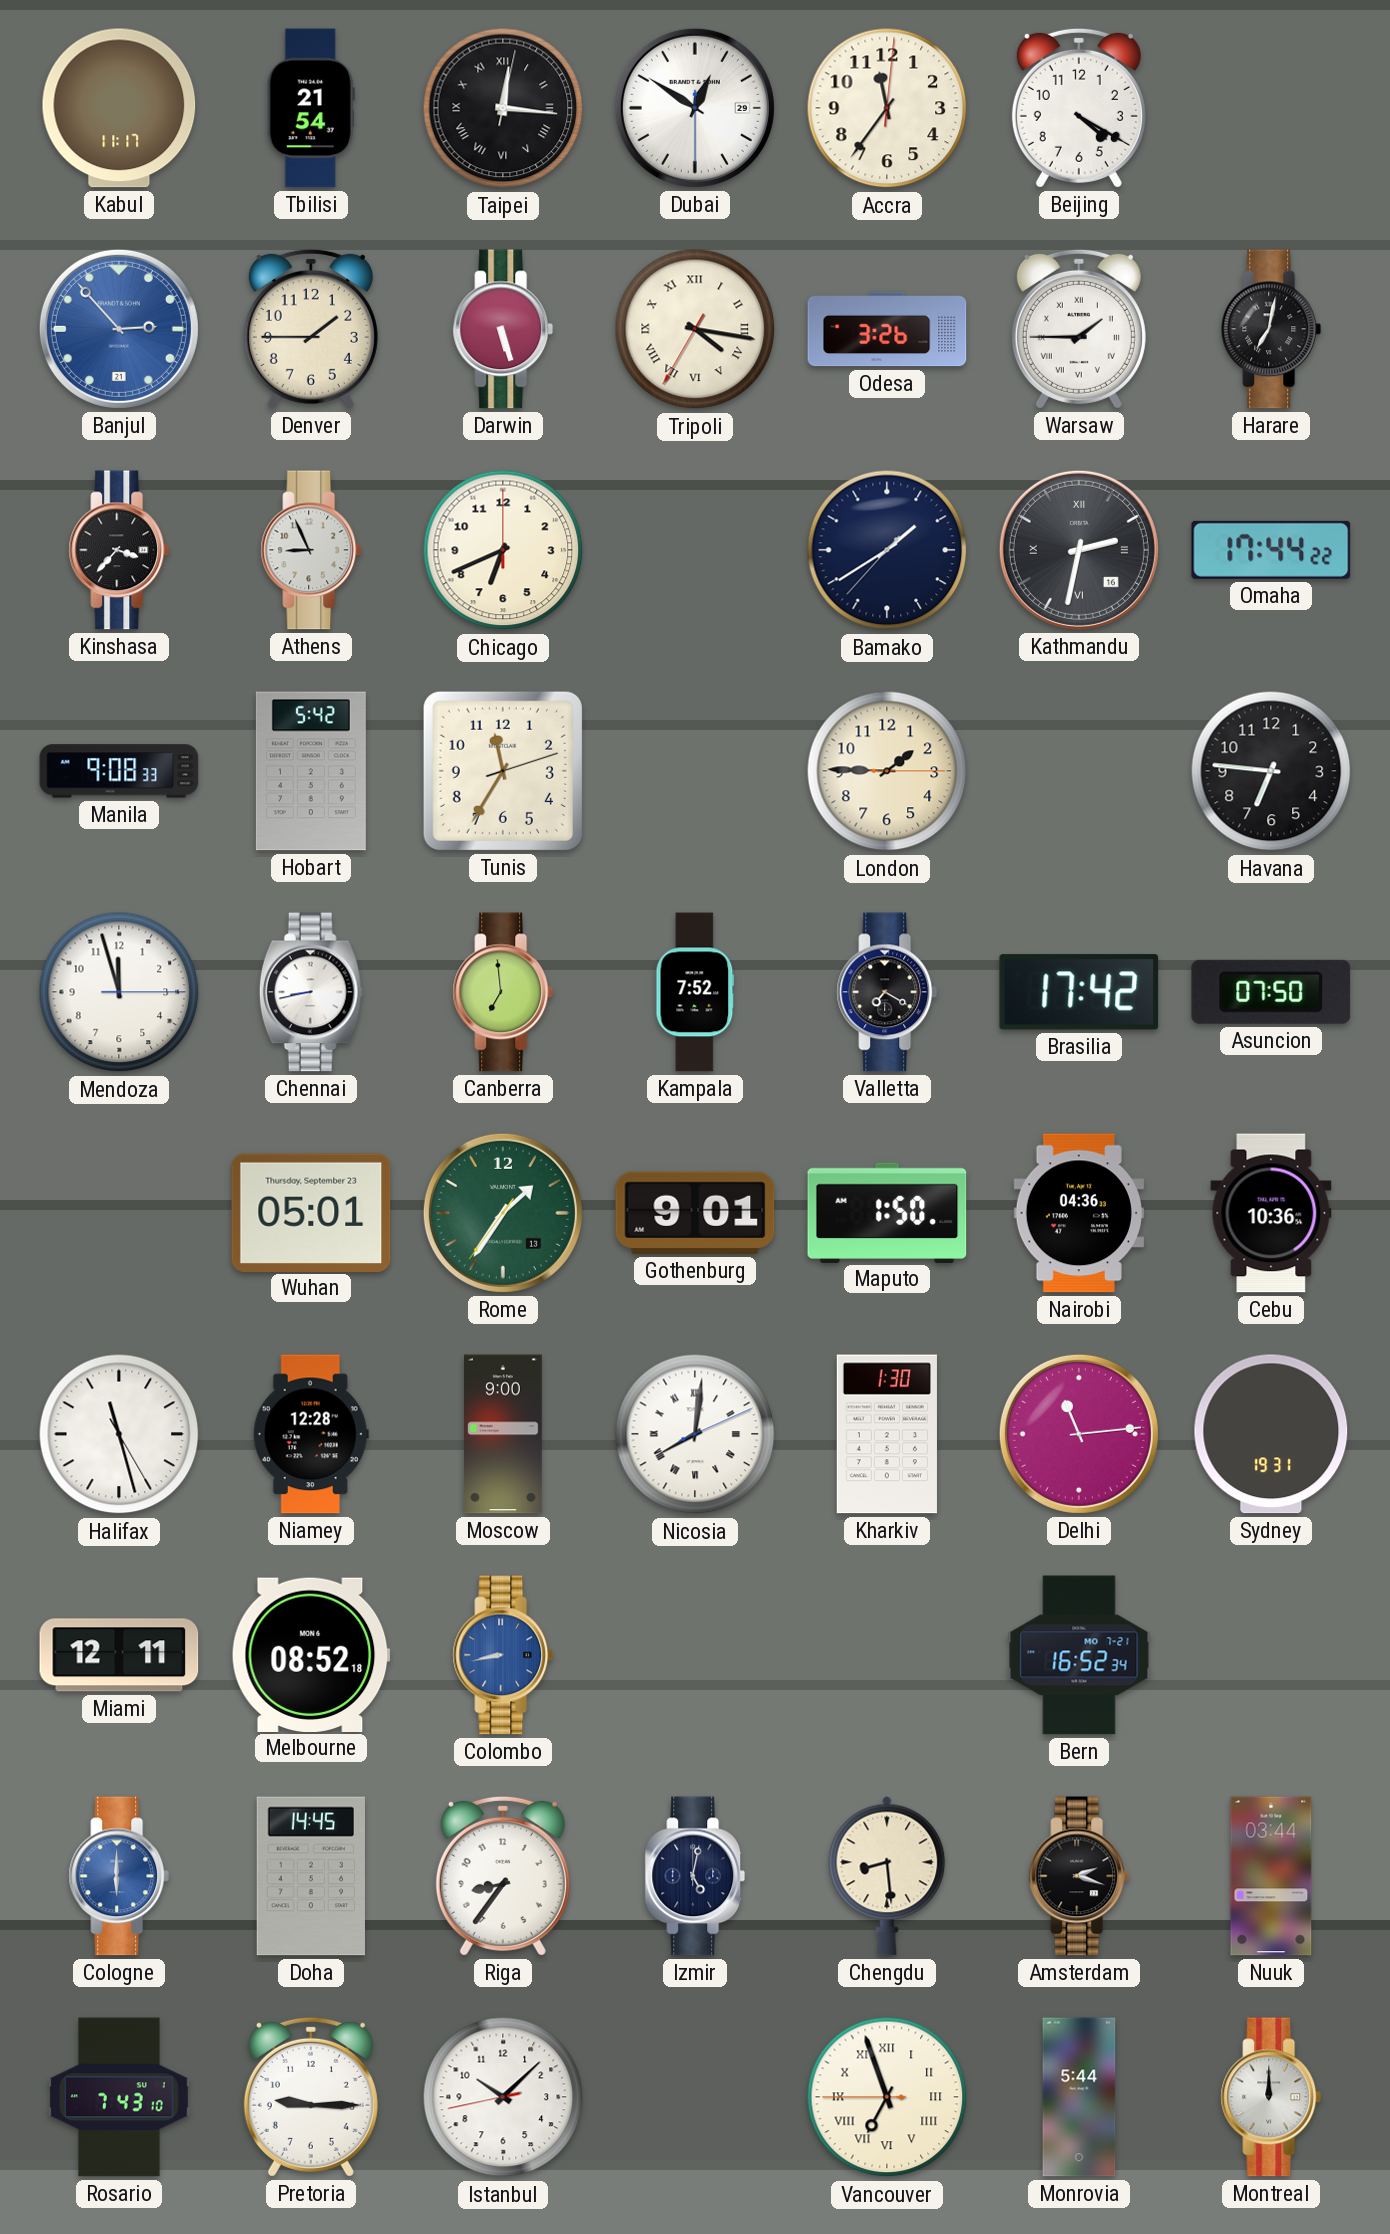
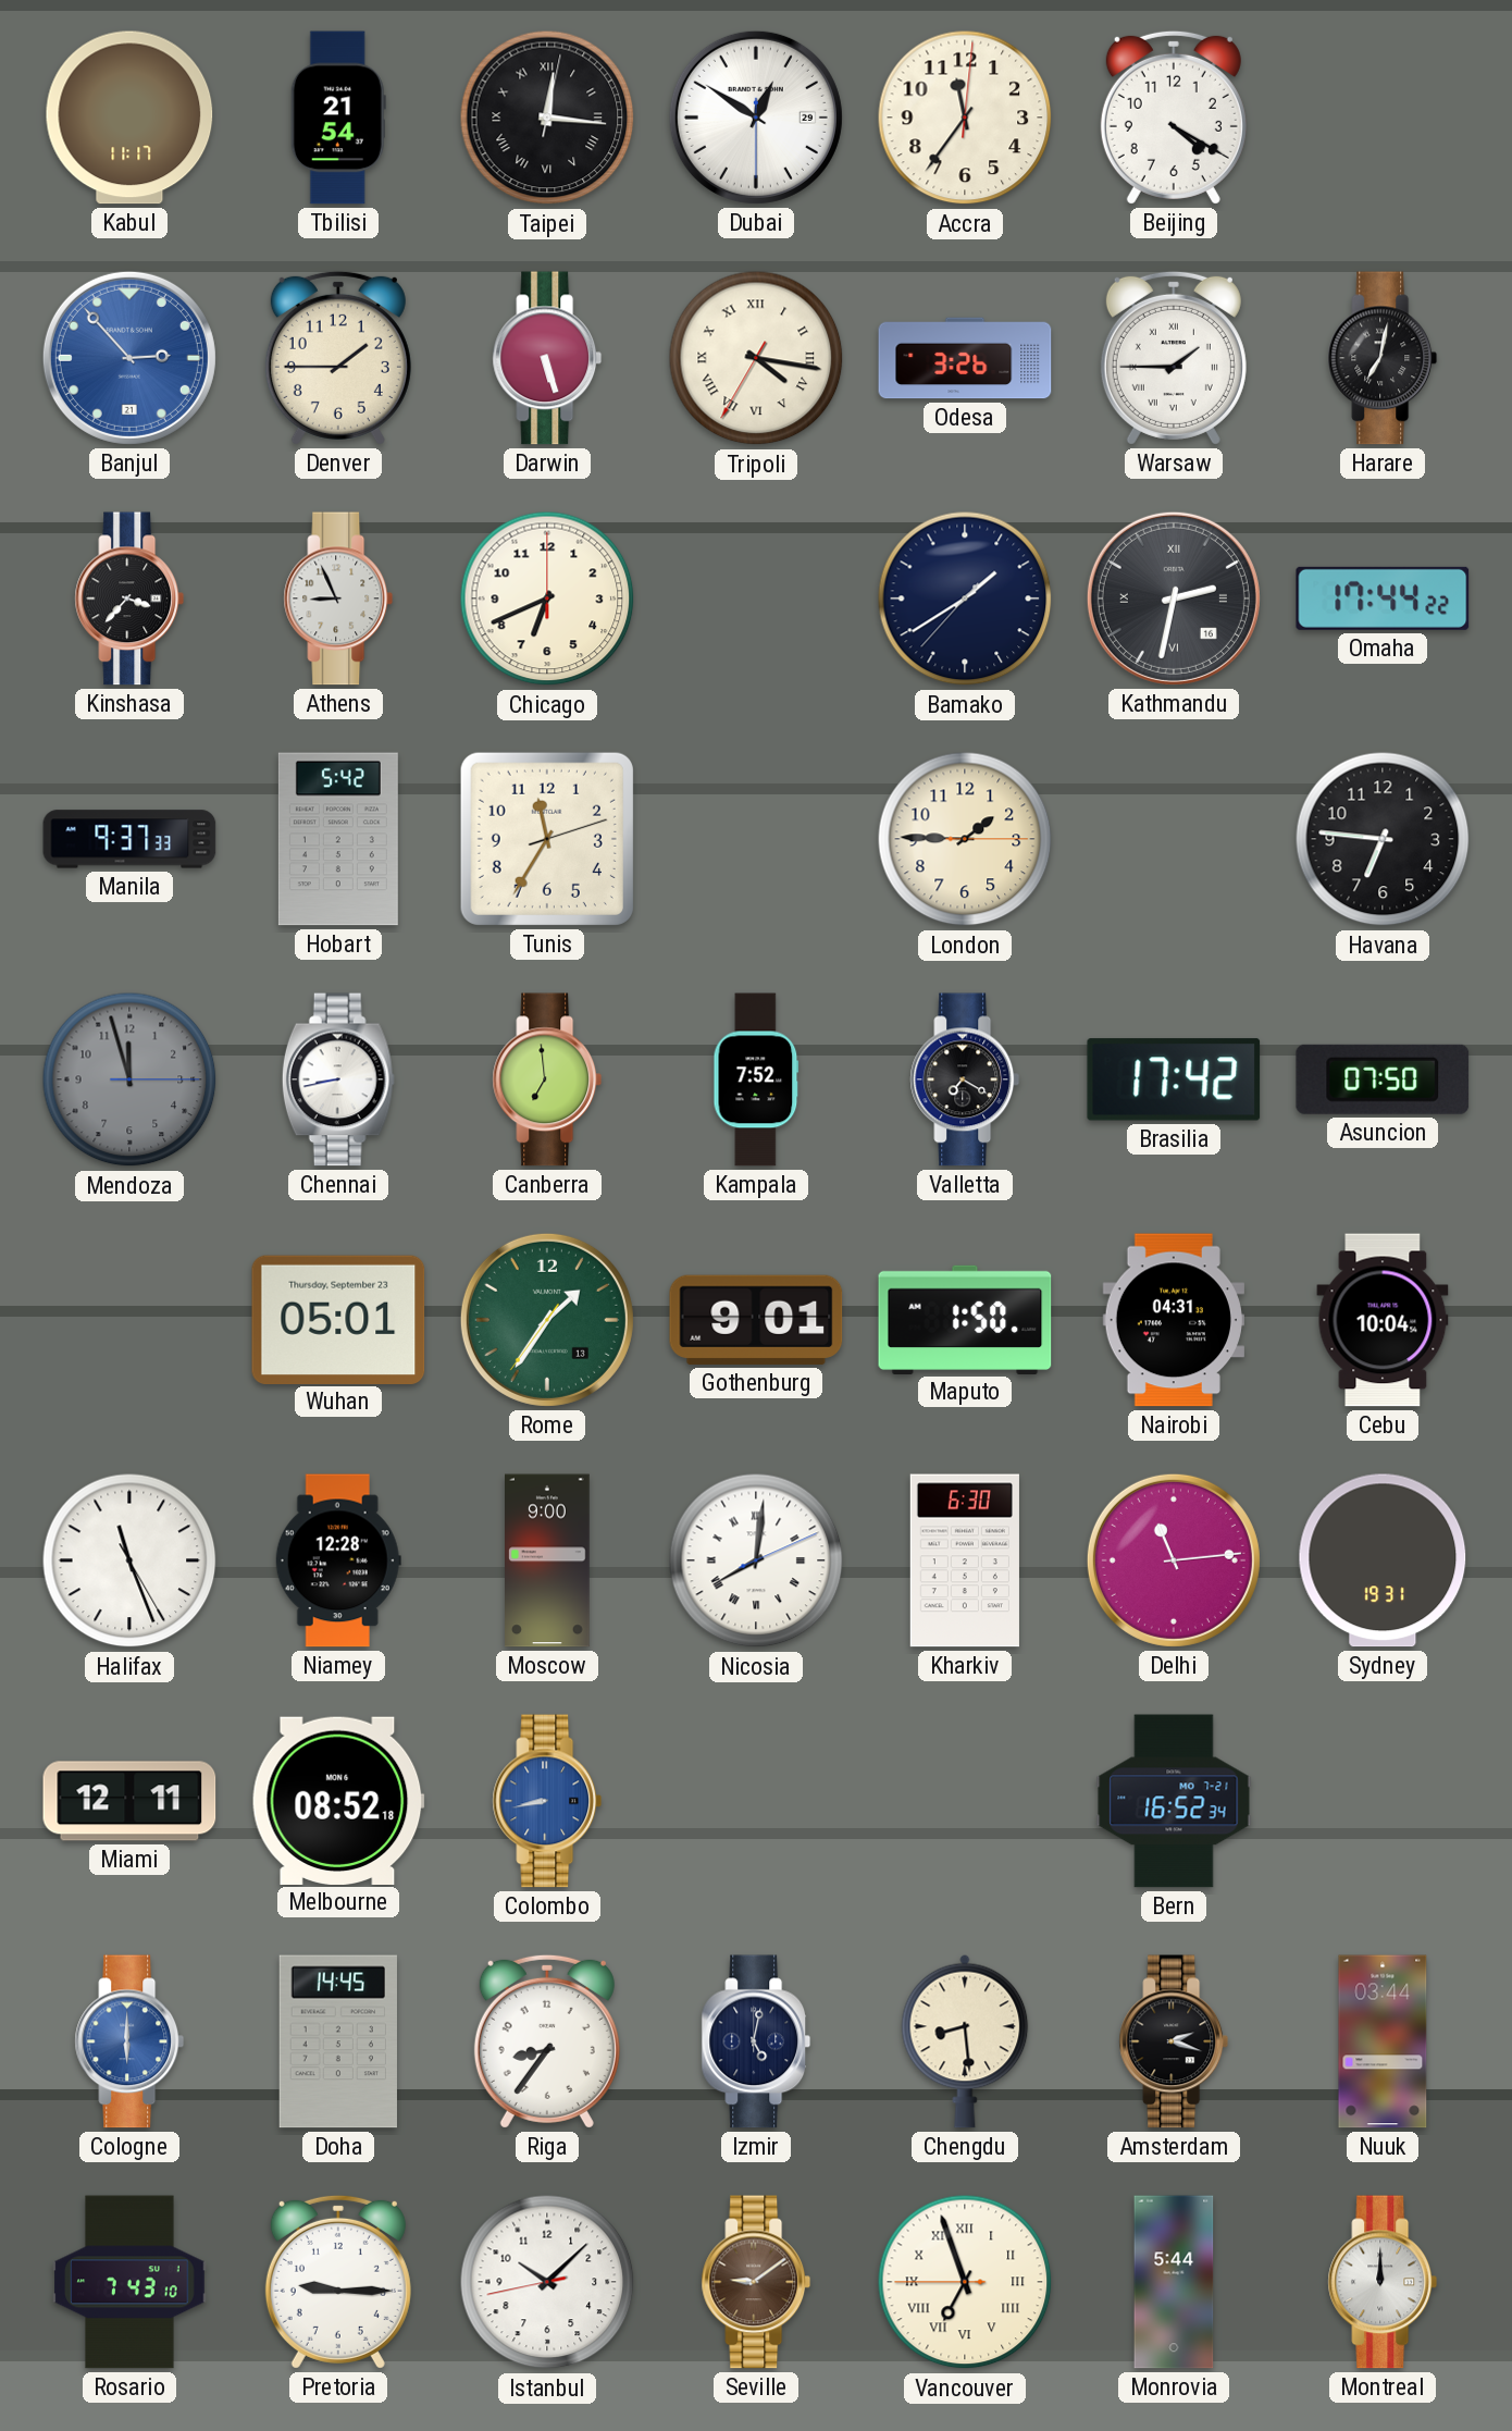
Manila: 9:08 -> 9:37 (129, 839)
Mendoza dial: white -> grey (129, 1079)
Nairobi: 04:36 -> 04:31 (1174, 1320)
Cebu: 10:36 -> 10:04 (1383, 1320)
Halifax: 11:27 -> 11:26 (129, 1560)
Kharkiv: 1:30 -> 6:30 (965, 1560)
Seville: none -> 9:09 (756, 2282)
